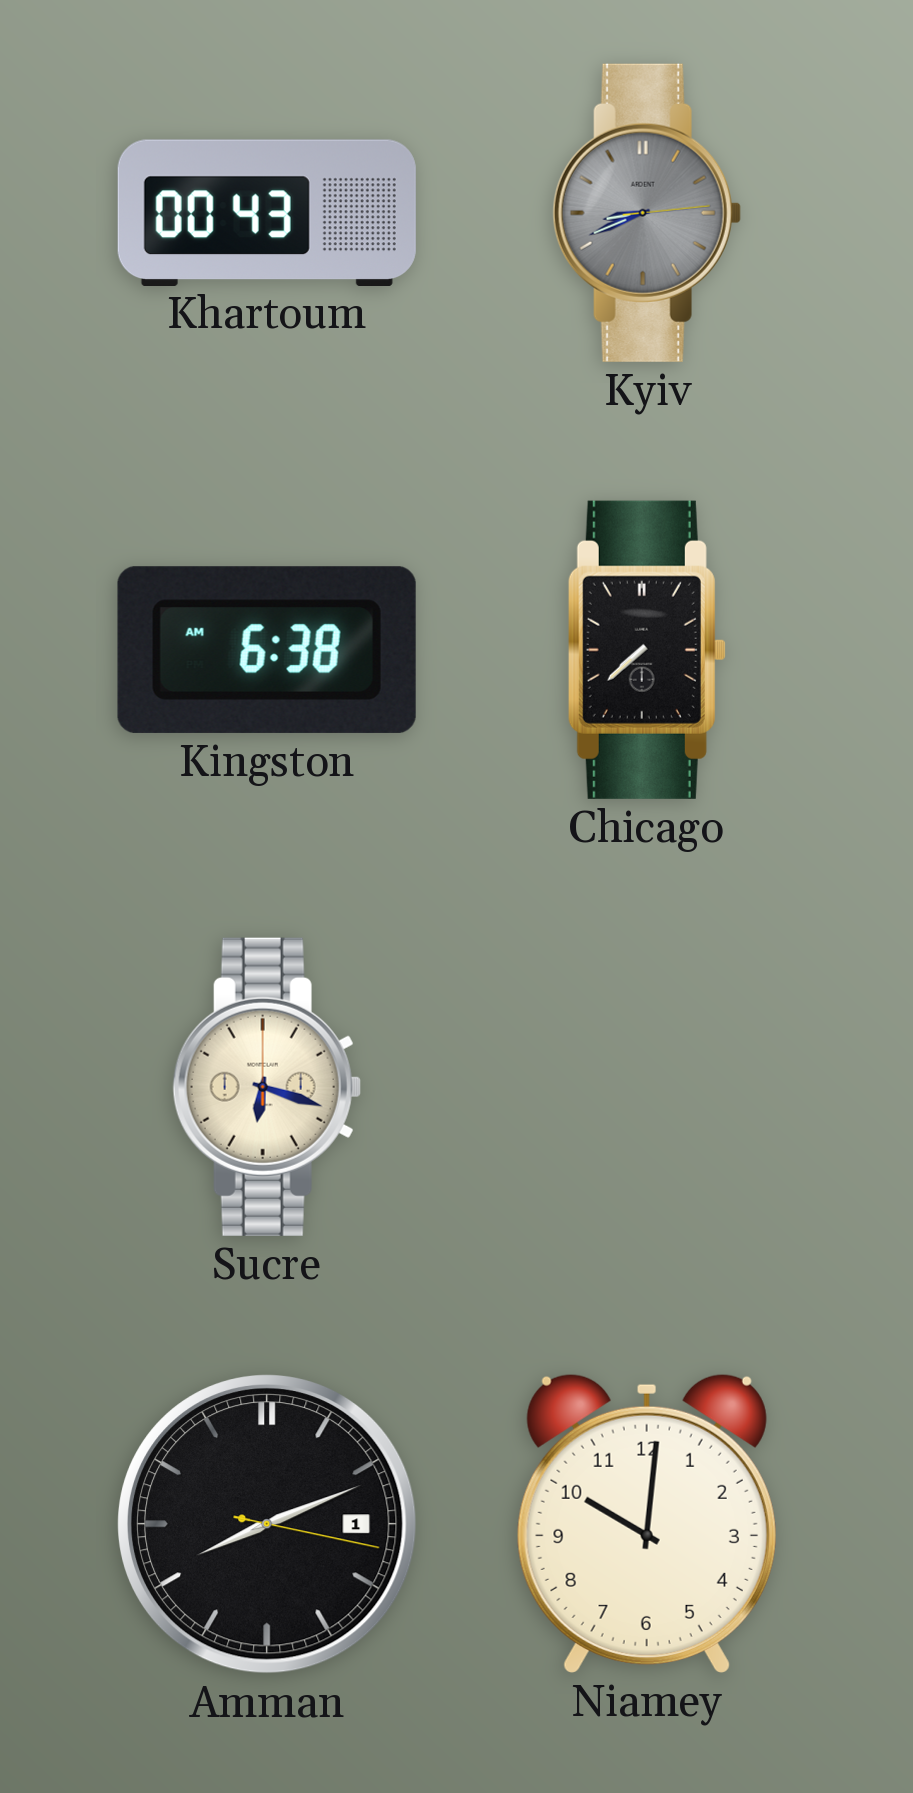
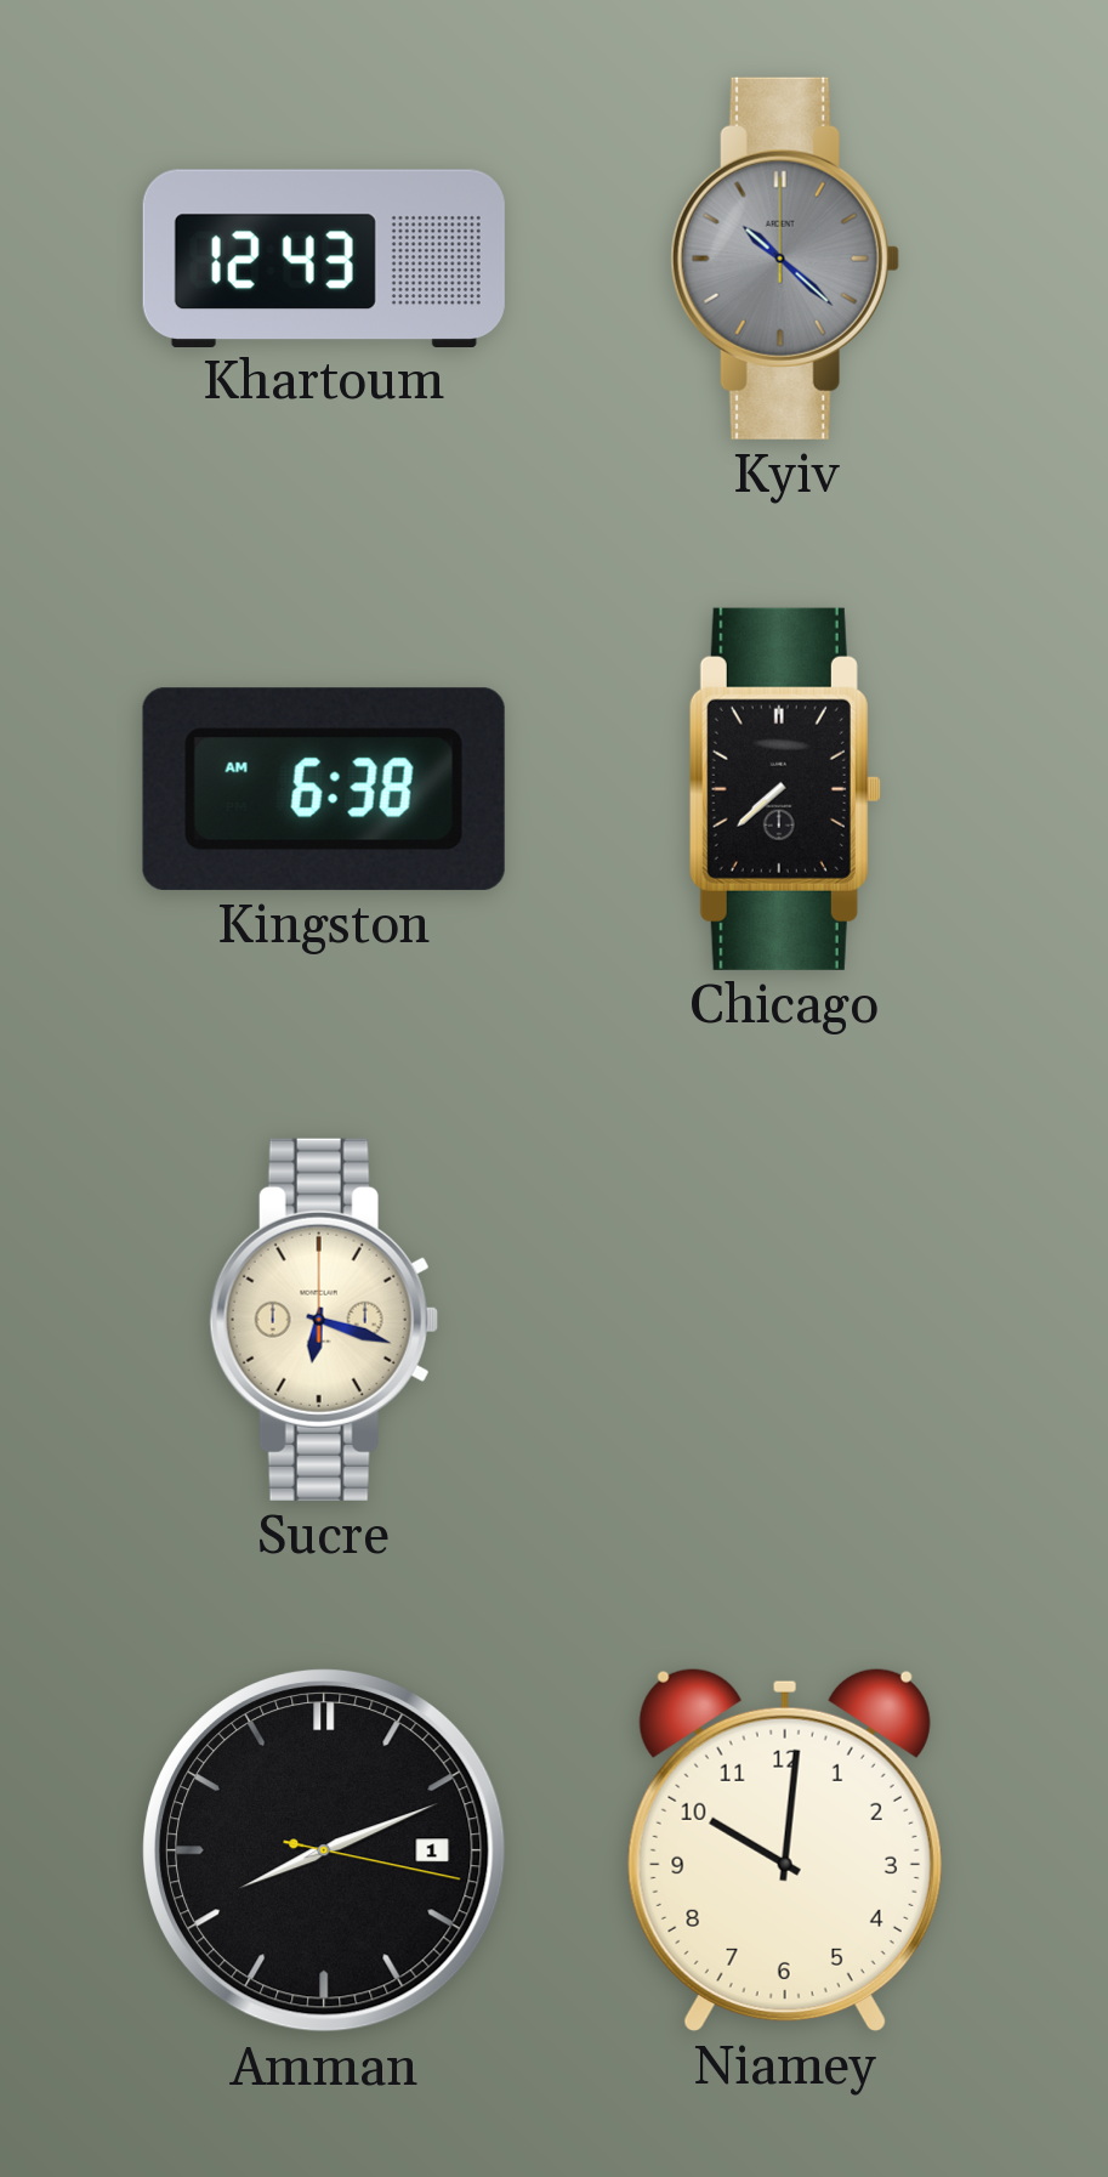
Khartoum: 00:43 -> 12:43 (324, 257)
Kyiv: 8:41 -> 10:22 (785, 259)
